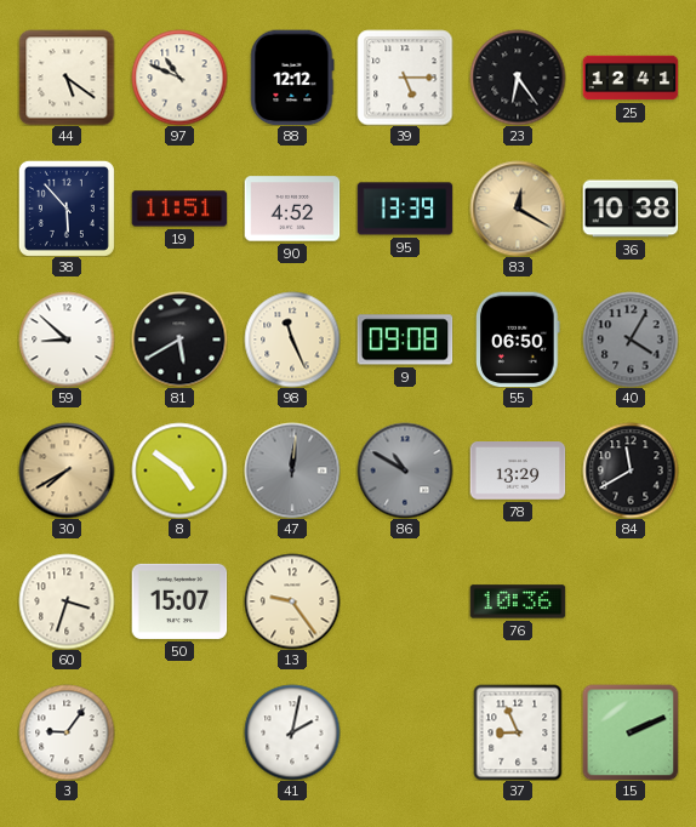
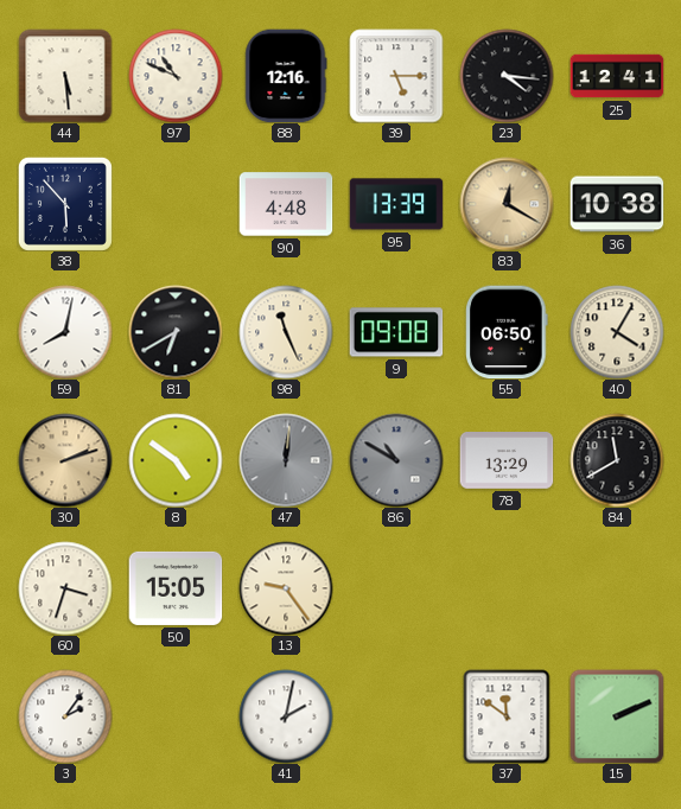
44: 5:21 -> 5:29 (65, 76)
88: 12:12 -> 12:16 (286, 76)
23: 6:24 -> 4:16 (507, 76)
19: 11:51 -> none (179, 209)
90: 4:52 -> 4:48 (286, 204)
59: 8:52 -> 8:02 (65, 332)
81: 5:40 -> 6:40 (176, 332)
40 dial: grey -> cream (617, 332)
30: 7:40 -> 2:12 (65, 460)
50: 15:07 -> 15:05 (176, 588)
76: 10:36 -> none (518, 601)
3: 9:06 -> 2:06 (65, 716)
37: 8:56 -> 11:51 (507, 716)
